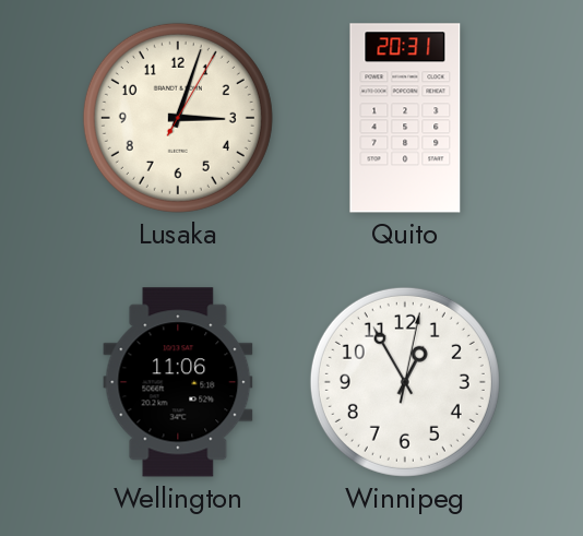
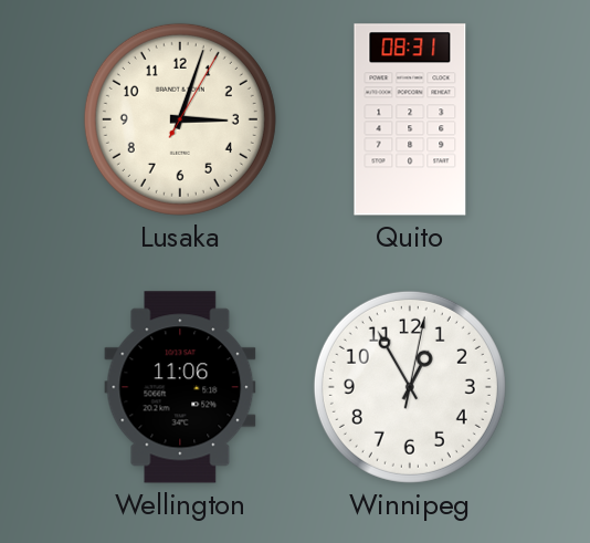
Quito: 20:31 -> 08:31 (410, 119)
